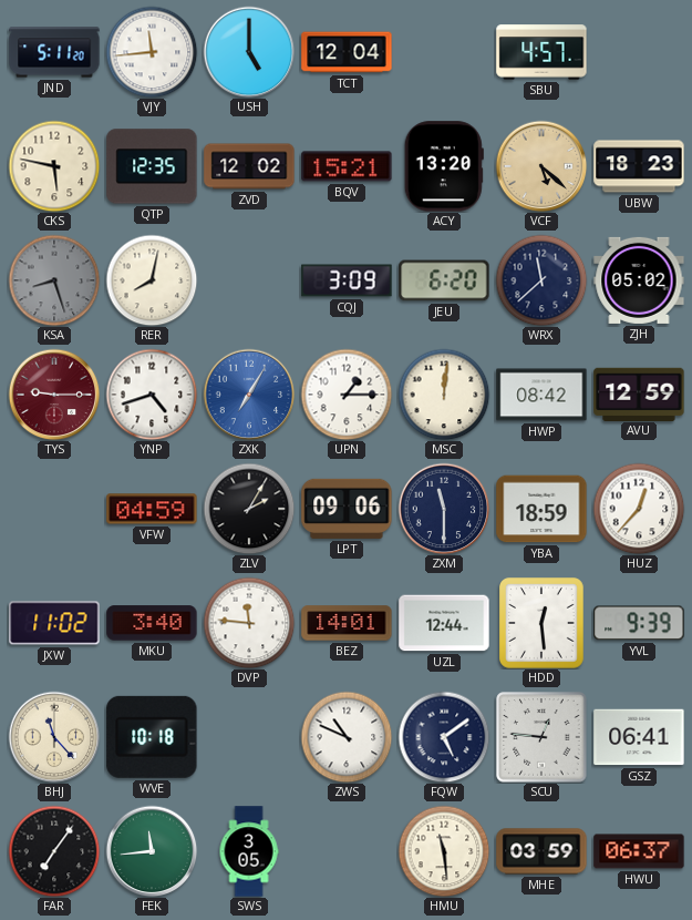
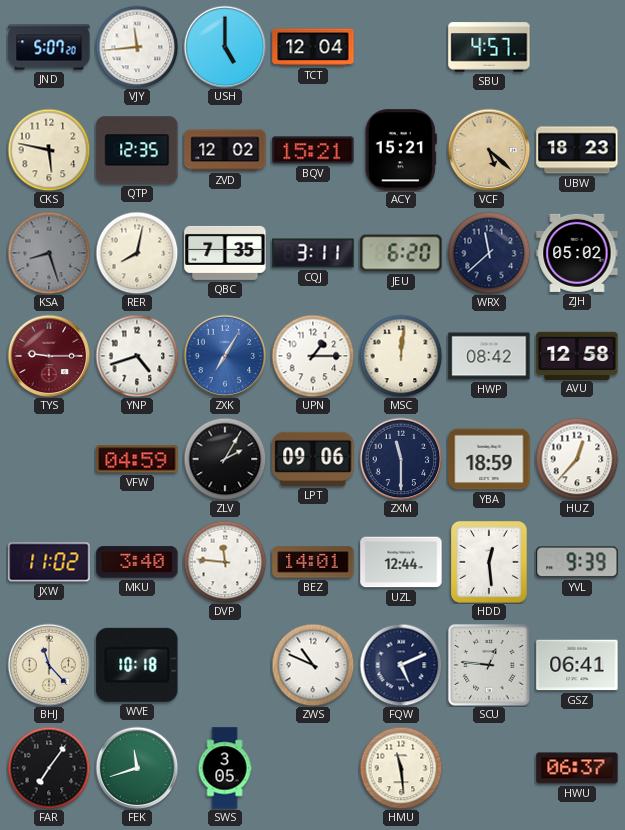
JND: 5:11 -> 5:07 (49, 47)
ACY: 13:20 -> 15:21 (401, 150)
QBC: none -> 7:35 (225, 253)
CQJ: 3:09 -> 3:11 (313, 253)
AVU: 12:59 -> 12:58 (577, 355)
FQW: 5:09 -> 5:11 (401, 665)
FEK: 11:44 -> 11:42 (137, 768)
MHE: 03:59 -> none (541, 851)
